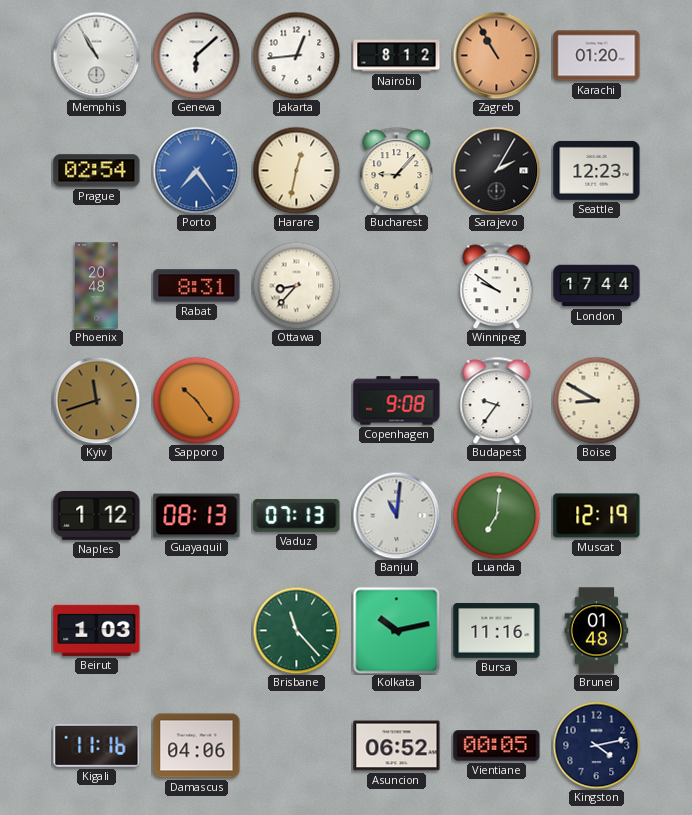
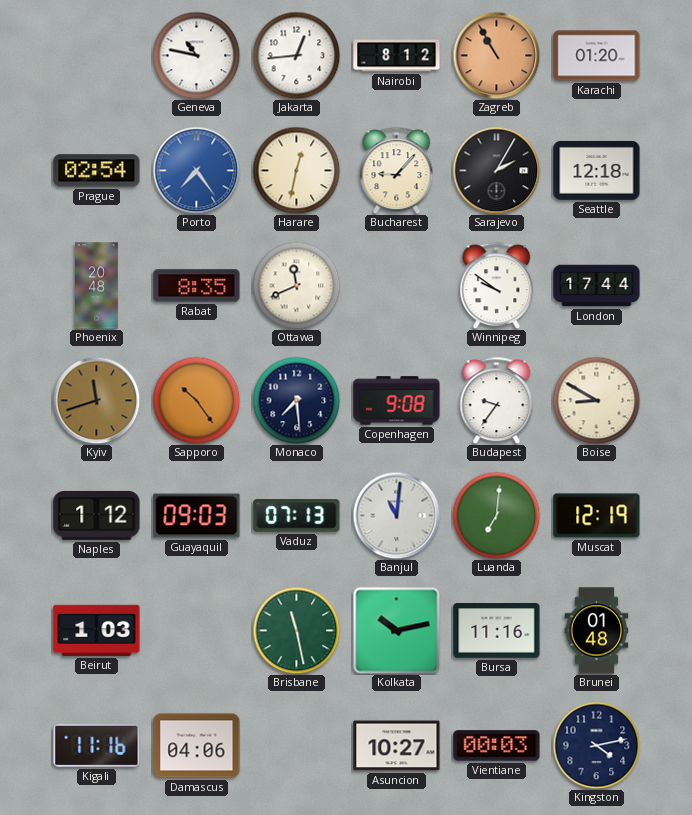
Memphis: 10:55 -> none (96, 55)
Geneva: 6:08 -> 10:47 (196, 55)
Seattle: 12:23 -> 12:18 (597, 170)
Rabat: 8:31 -> 8:35 (197, 286)
Ottawa: 8:37 -> 11:41 (296, 285)
Monaco: none -> 7:29 (296, 400)
Guayaquil: 08:13 -> 09:03 (197, 516)
Brisbane: 11:23 -> 11:28 (296, 630)
Asuncion: 06:52 -> 10:27 (397, 746)
Vientiane: 00:05 -> 00:03 (497, 746)
